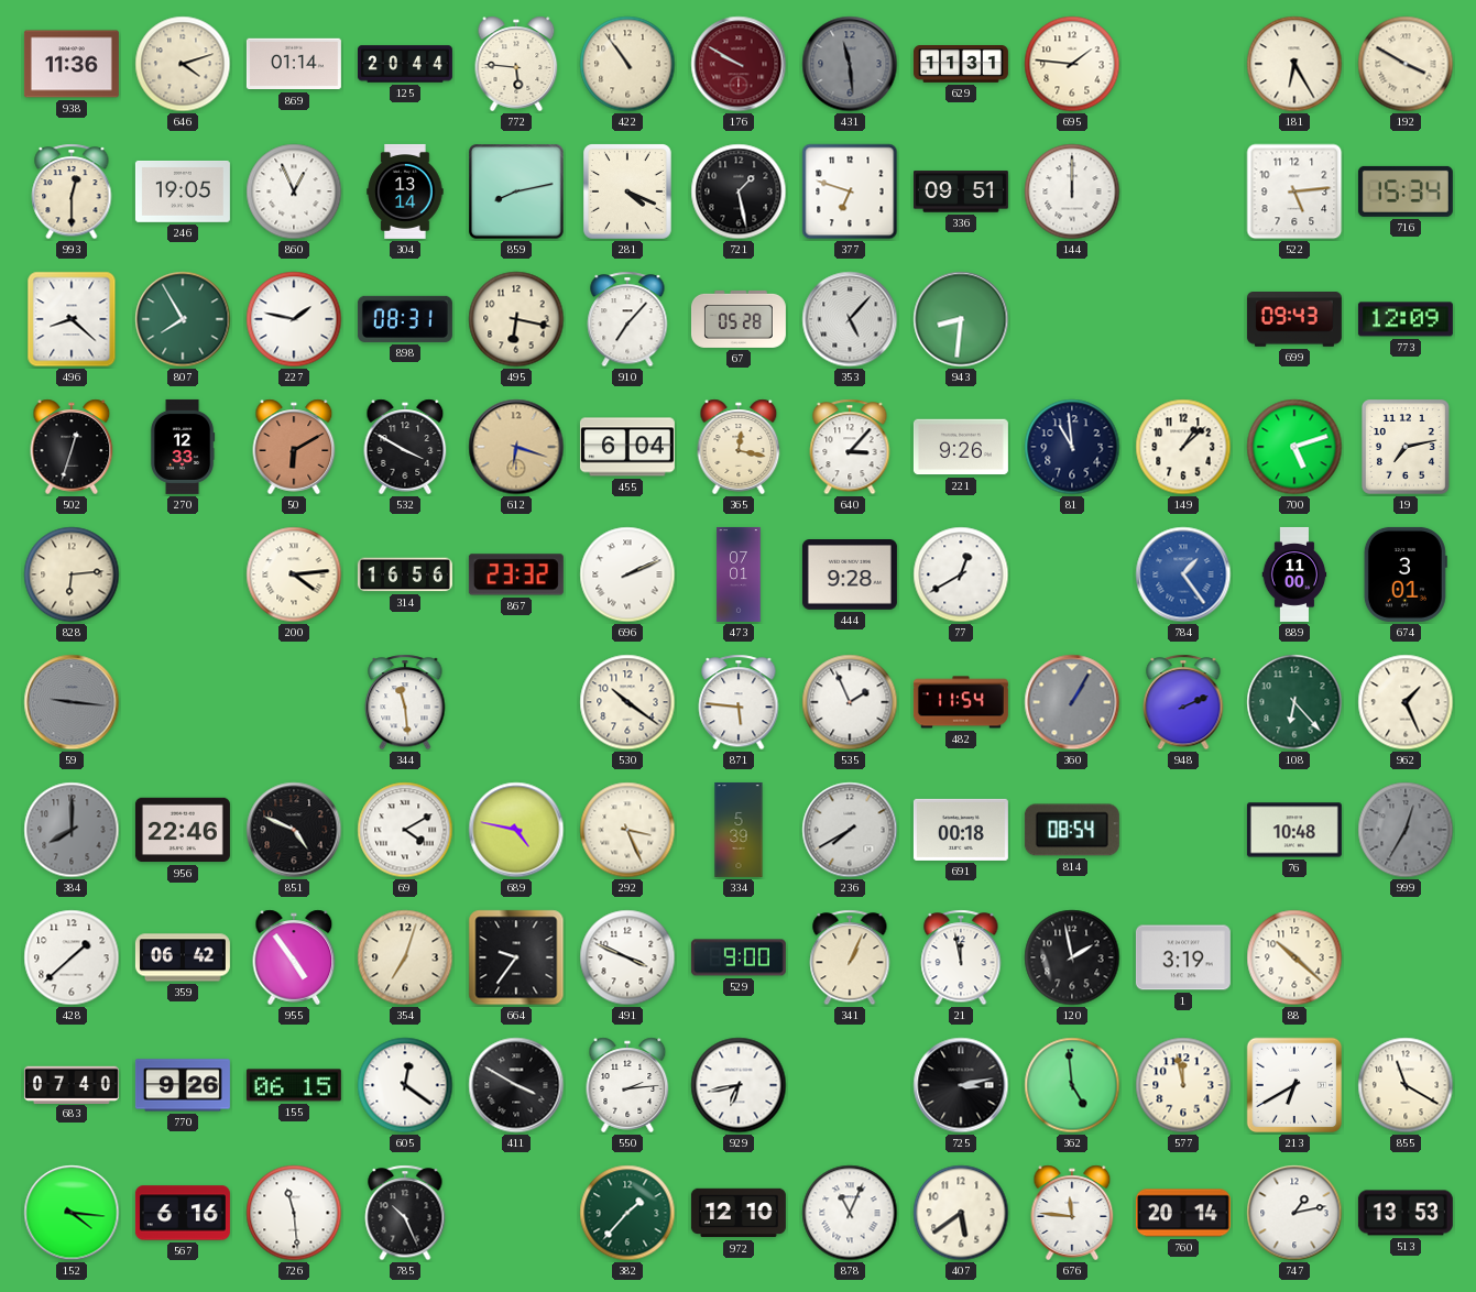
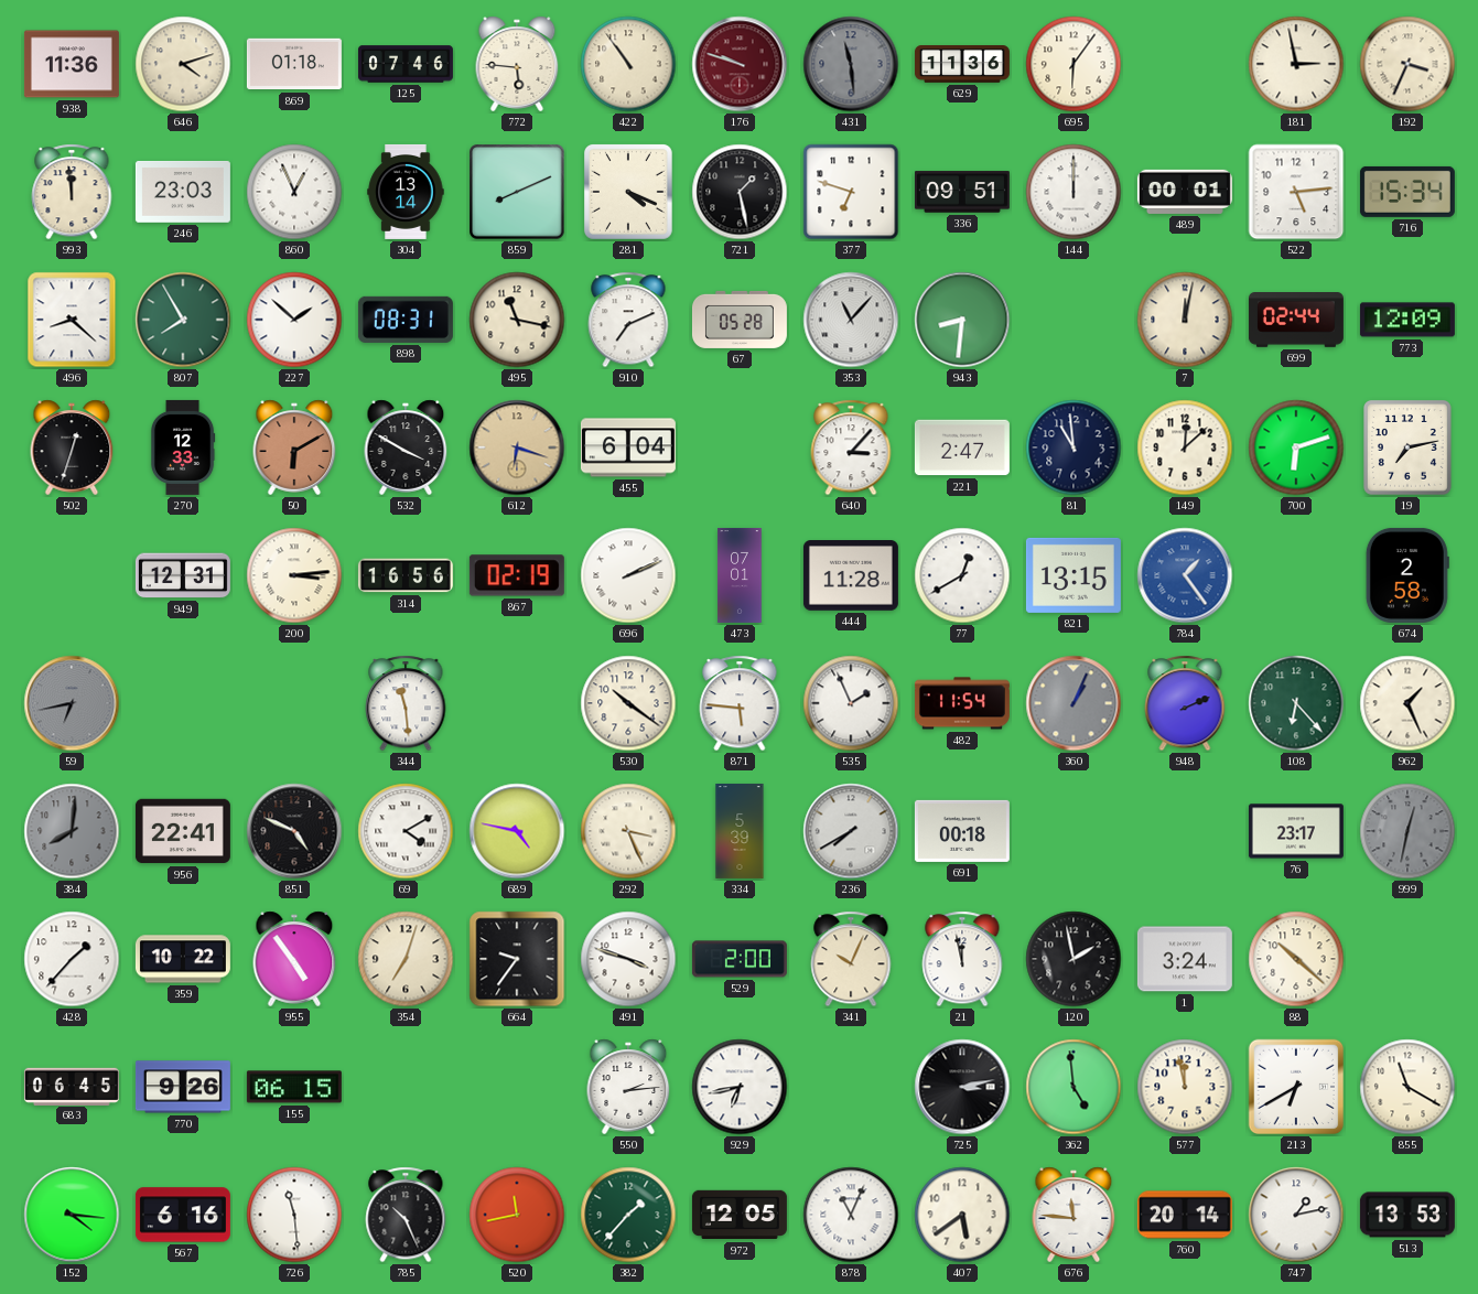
869: 01:14 -> 01:18 (294, 64)
125: 20:44 -> 07:46 (406, 64)
176: 9:50 -> 9:48 (740, 64)
629: 11:31 -> 11:36 (962, 64)
695: 1:46 -> 6:06 (1074, 64)
181: 6:25 -> 2:58 (1296, 64)
192: 3:50 -> 3:34 (1407, 64)
993: 12:30 -> 11:59 (72, 192)
246: 19:05 -> 23:03 (183, 192)
859: 8:13 -> 8:11 (517, 192)
489: none -> 00:01 (1185, 192)
227: 1:47 -> 1:52 (294, 320)
495: 6:17 -> 11:17 (517, 320)
910: 7:07 -> 7:11 (628, 320)
353: 5:07 -> 11:07 (851, 320)
7: none -> 12:02 (1185, 320)
699: 09:43 -> 02:44 (1296, 321)
365: 12:17 -> none (739, 447)
221: 9:26 -> 2:47 (962, 447)
149: 1:08 -> 12:08 (1185, 447)
700: 5:12 -> 6:12 (1296, 447)
828: 6:14 -> none (72, 574)
949: none -> 12:31 (183, 575)
200: 4:14 -> 3:14 (294, 575)
867: 23:32 -> 02:19 (517, 575)
444: 9:28 -> 11:28 (851, 576)
821: none -> 13:15 (1074, 575)
889: 11:00 -> none (1294, 574)
674: 3:01 -> 2:58 (1407, 575)
59: 9:16 -> 6:43 (72, 703)
360: 1:05 -> 1:04 (1074, 703)
384: 8:00 -> 8:01 (72, 831)
956: 22:46 -> 22:41 (183, 831)
814: 08:54 -> none (1072, 830)
76: 10:48 -> 23:17 (1296, 831)
999: 12:35 -> 12:32 (1407, 831)
428: 1:38 -> 1:37 (72, 959)
359: 06:42 -> 10:22 (183, 959)
491: 3:49 -> 3:48 (628, 959)
529: 9:00 -> 2:00 (740, 959)
341: 1:04 -> 10:04 (851, 959)
1: 3:19 -> 3:24 (1185, 959)
683: 07:40 -> 06:45 (72, 1086)
605: 12:21 -> none (405, 1085)
411: 3:50 -> none (516, 1085)
520: none -> 11:43 (517, 1215)
972: 12:10 -> 12:05 (740, 1215)
